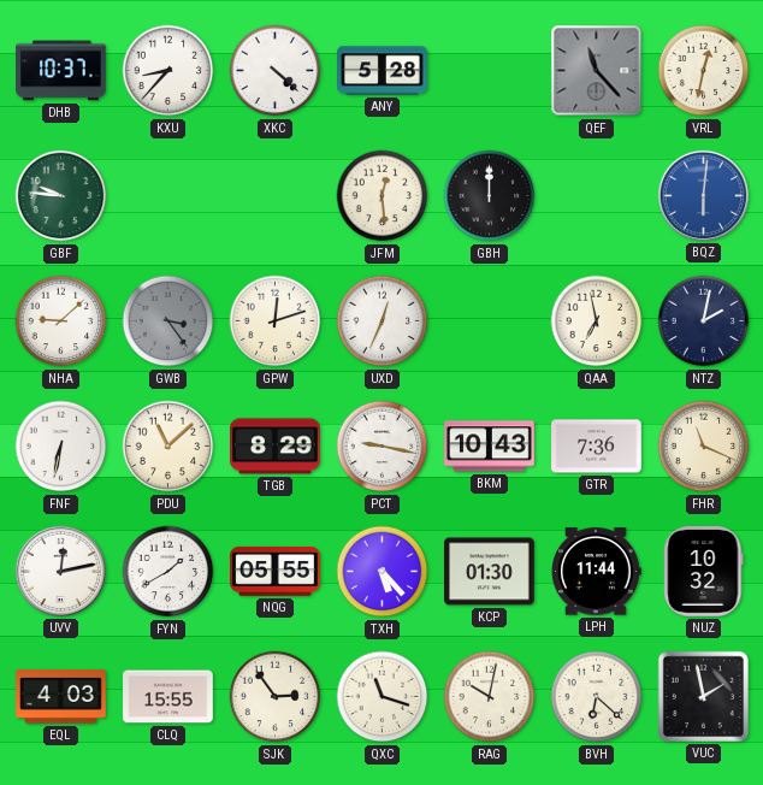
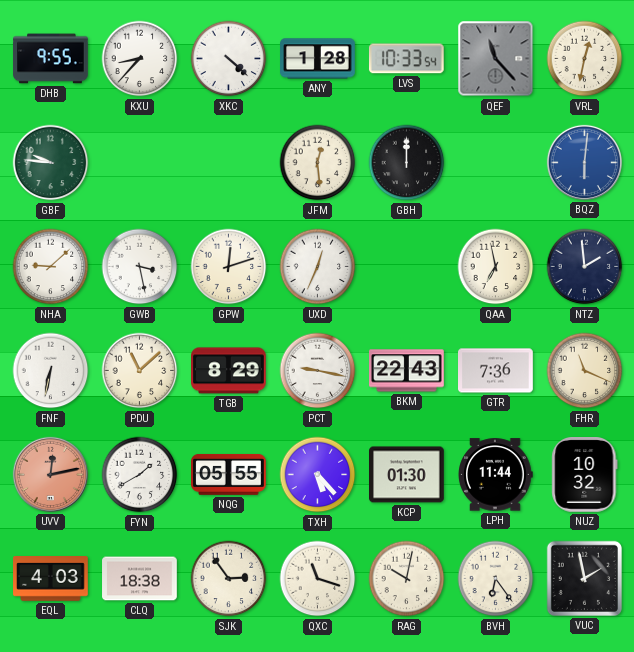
DHB: 10:37 -> 9:55 (51, 59)
ANY: 5:28 -> 1:28 (318, 59)
LVS: none -> 10:33 (406, 59)
GWB: 3:24 -> 3:28 (140, 267)
GWB dial: grey -> white (140, 267)
NTZ: 2:02 -> 1:59 (585, 267)
BKM: 10:43 -> 22:43 (407, 371)
UVV dial: white -> salmon (50, 474)
CLQ: 15:55 -> 18:38 (140, 579)
BVH: 6:22 -> 6:24 (496, 579)
